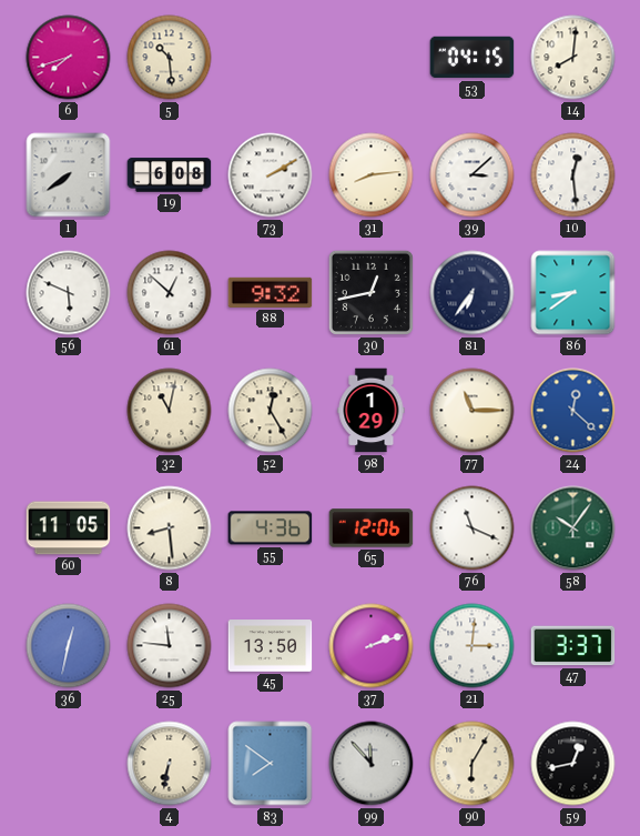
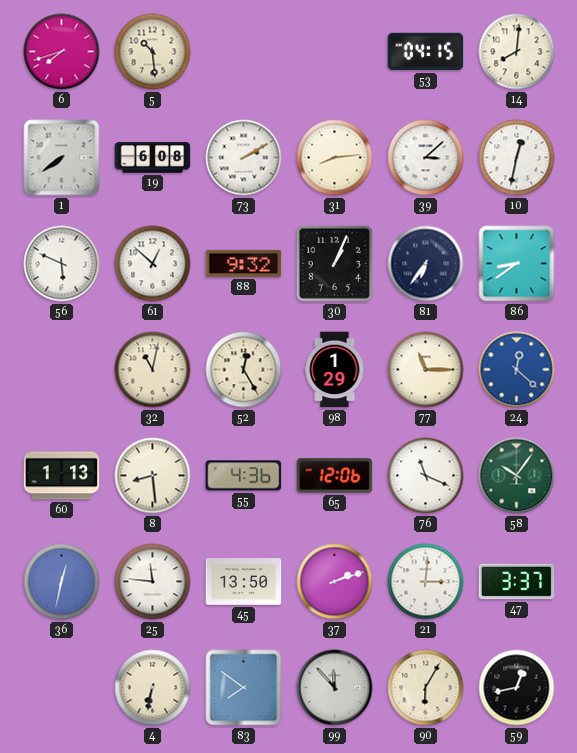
10: 12:29 -> 12:32 (517, 158)
30: 12:43 -> 1:04 (334, 263)
60: 11:05 -> 1:13 (62, 476)
